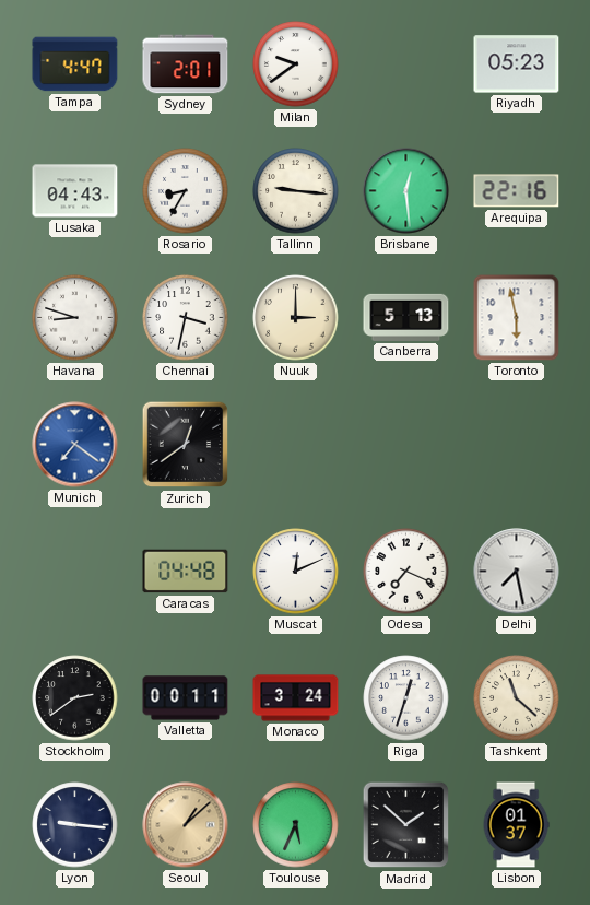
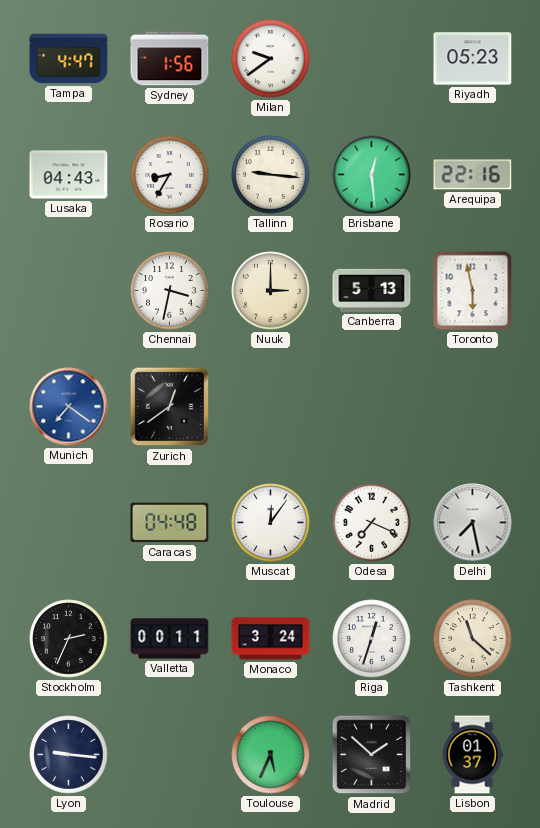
Sydney: 2:01 -> 1:56 (170, 59)
Havana: 8:48 -> none (75, 318)
Muscat: 12:11 -> 12:06 (271, 523)
Stockholm: 2:39 -> 2:34 (69, 639)
Seoul: 1:08 -> none (186, 825)
